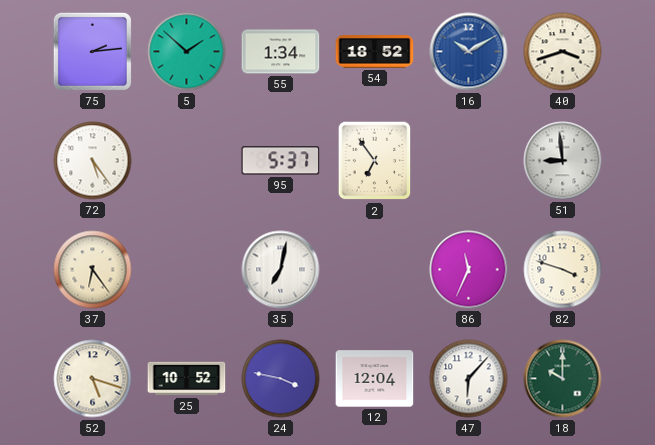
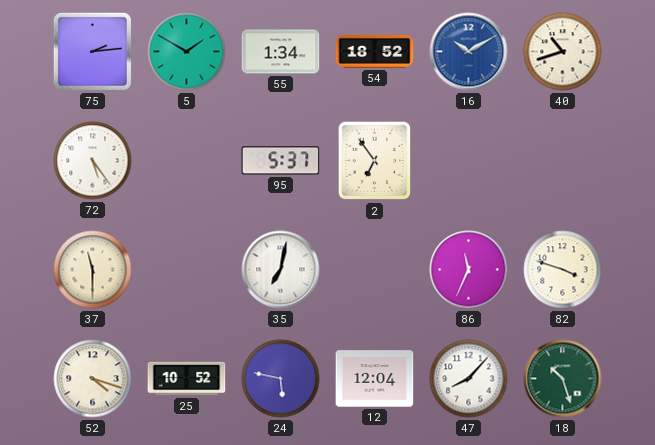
5: 1:52 -> 1:50 (187, 52)
40: 3:42 -> 10:42 (563, 52)
51: 8:59 -> none (563, 161)
37: 6:24 -> 11:30 (93, 270)
52: 5:18 -> 4:18 (93, 379)
24: 3:47 -> 5:47 (281, 379)
47: 6:07 -> 8:07 (469, 379)
18: 10:00 -> 10:27 (563, 379)
